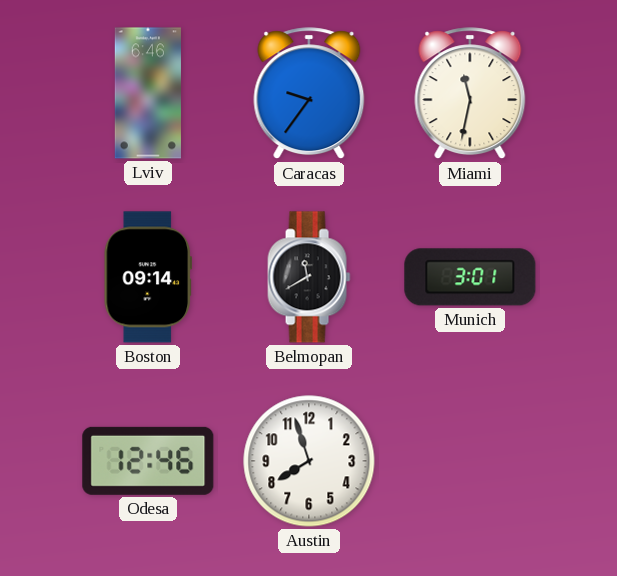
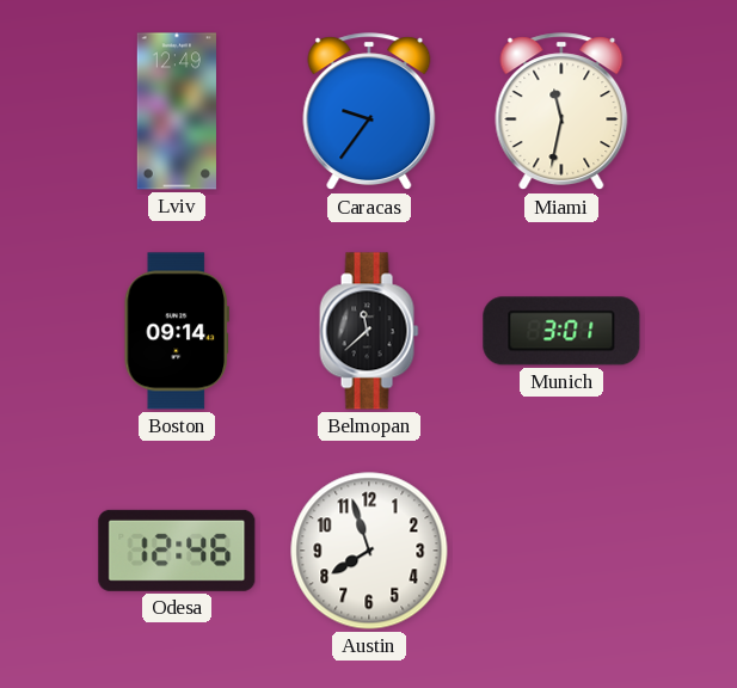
Lviv: 6:46 -> 12:49 (177, 111)
Belmopan: 11:40 -> 11:38 (369, 331)
